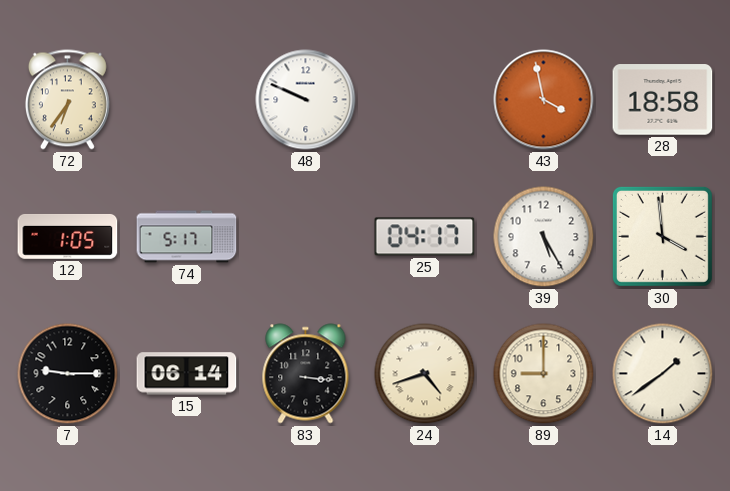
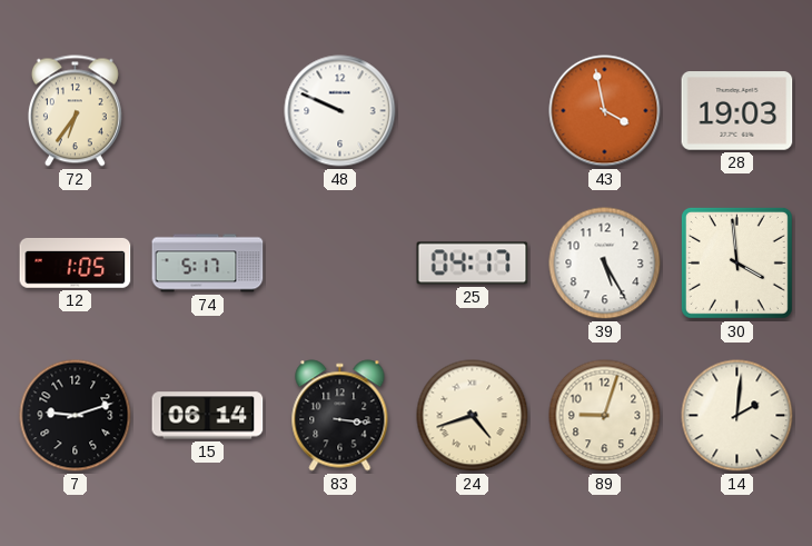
28: 18:58 -> 19:03 (737, 111)
7: 9:15 -> 9:12 (76, 416)
89: 9:00 -> 9:03 (605, 416)
14: 1:39 -> 2:01 (737, 416)
